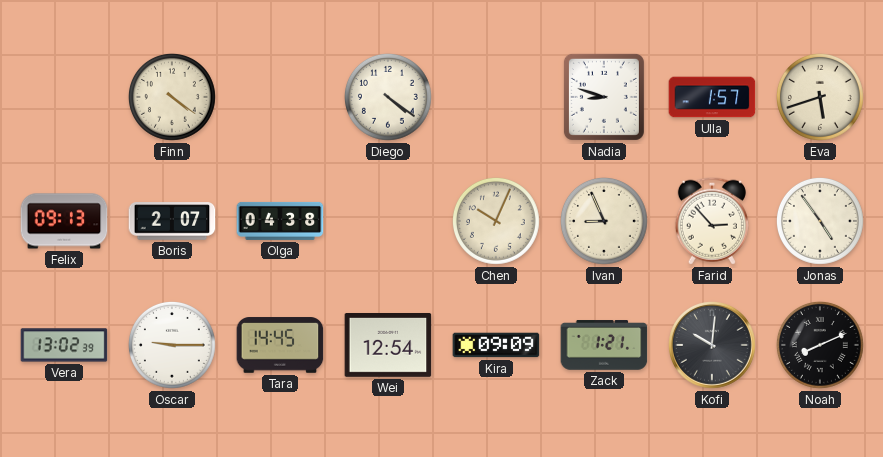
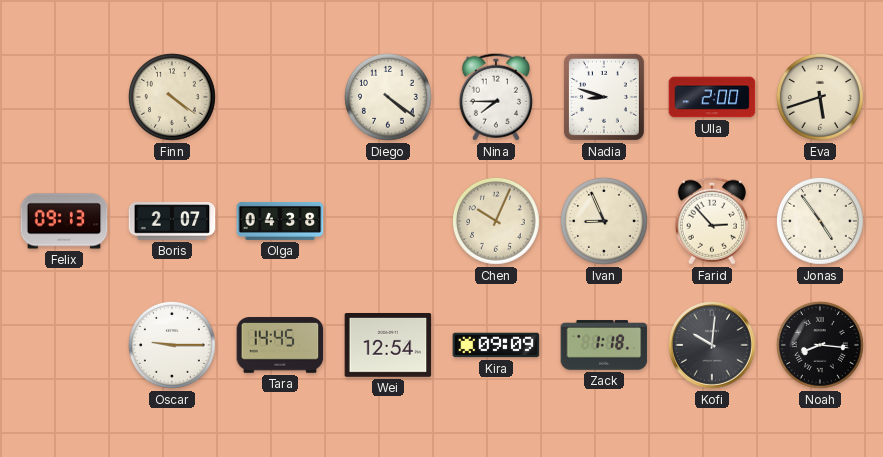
Nina: none -> 7:45 (496, 97)
Ulla: 1:57 -> 2:00 (712, 97)
Vera: 13:02 -> none (64, 345)
Zack: 1:21 -> 1:18 (604, 345)
Noah: 8:11 -> 8:16 (820, 345)
